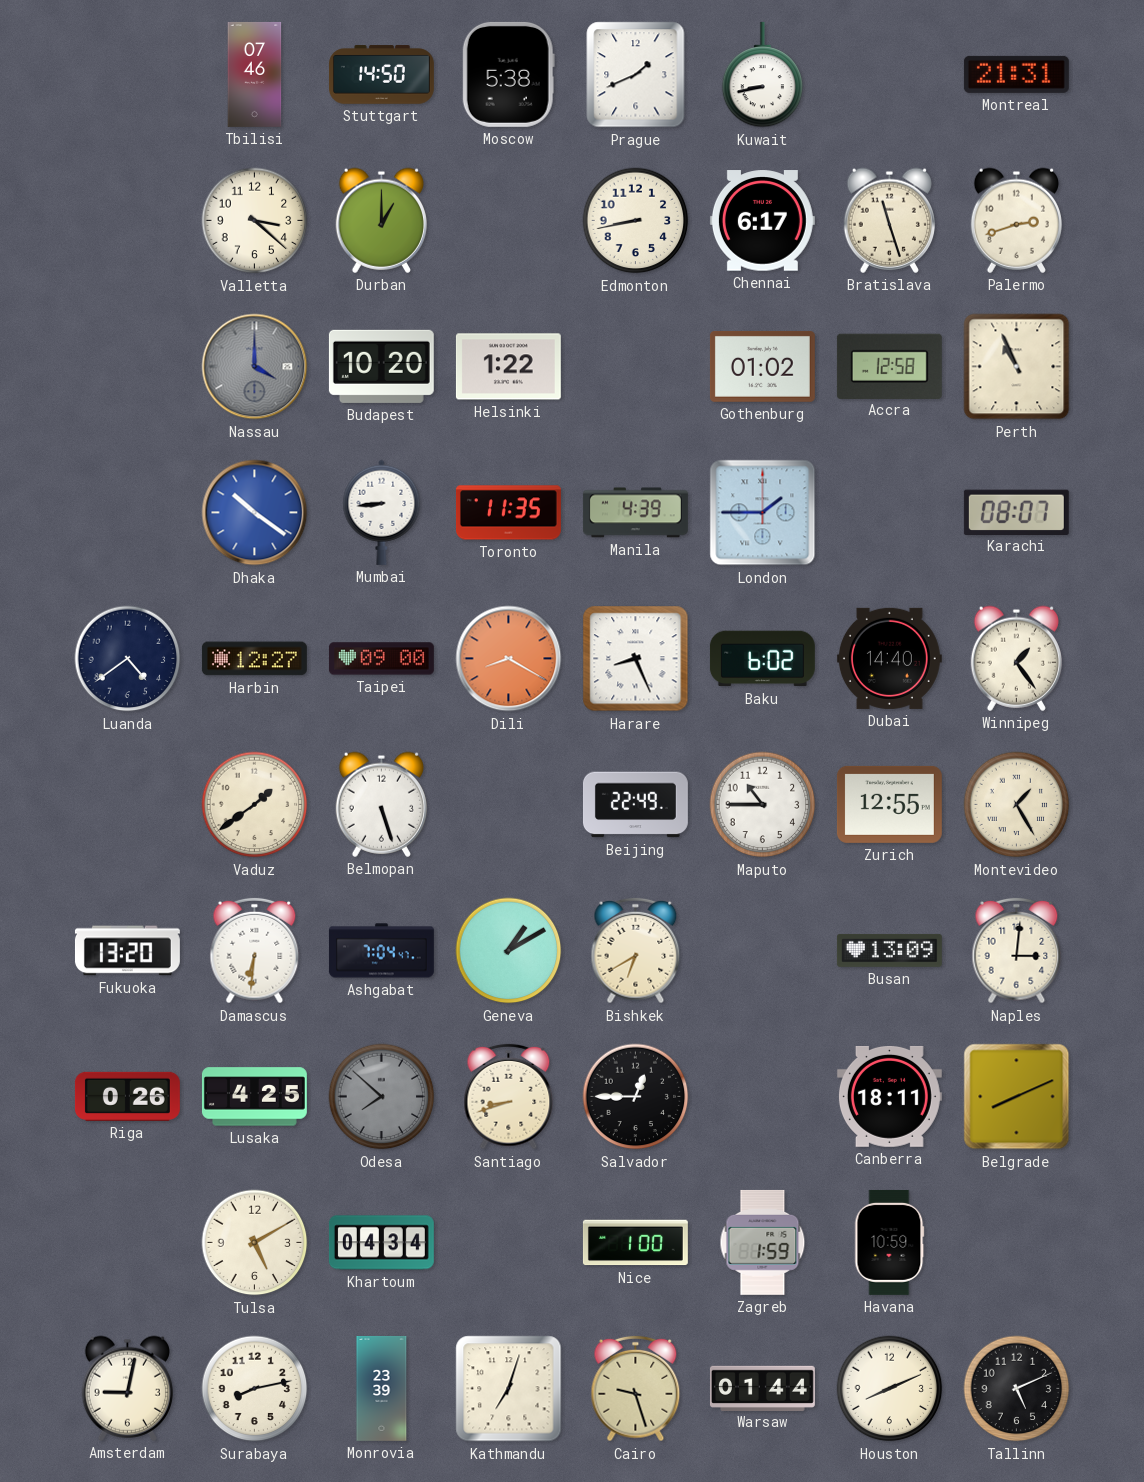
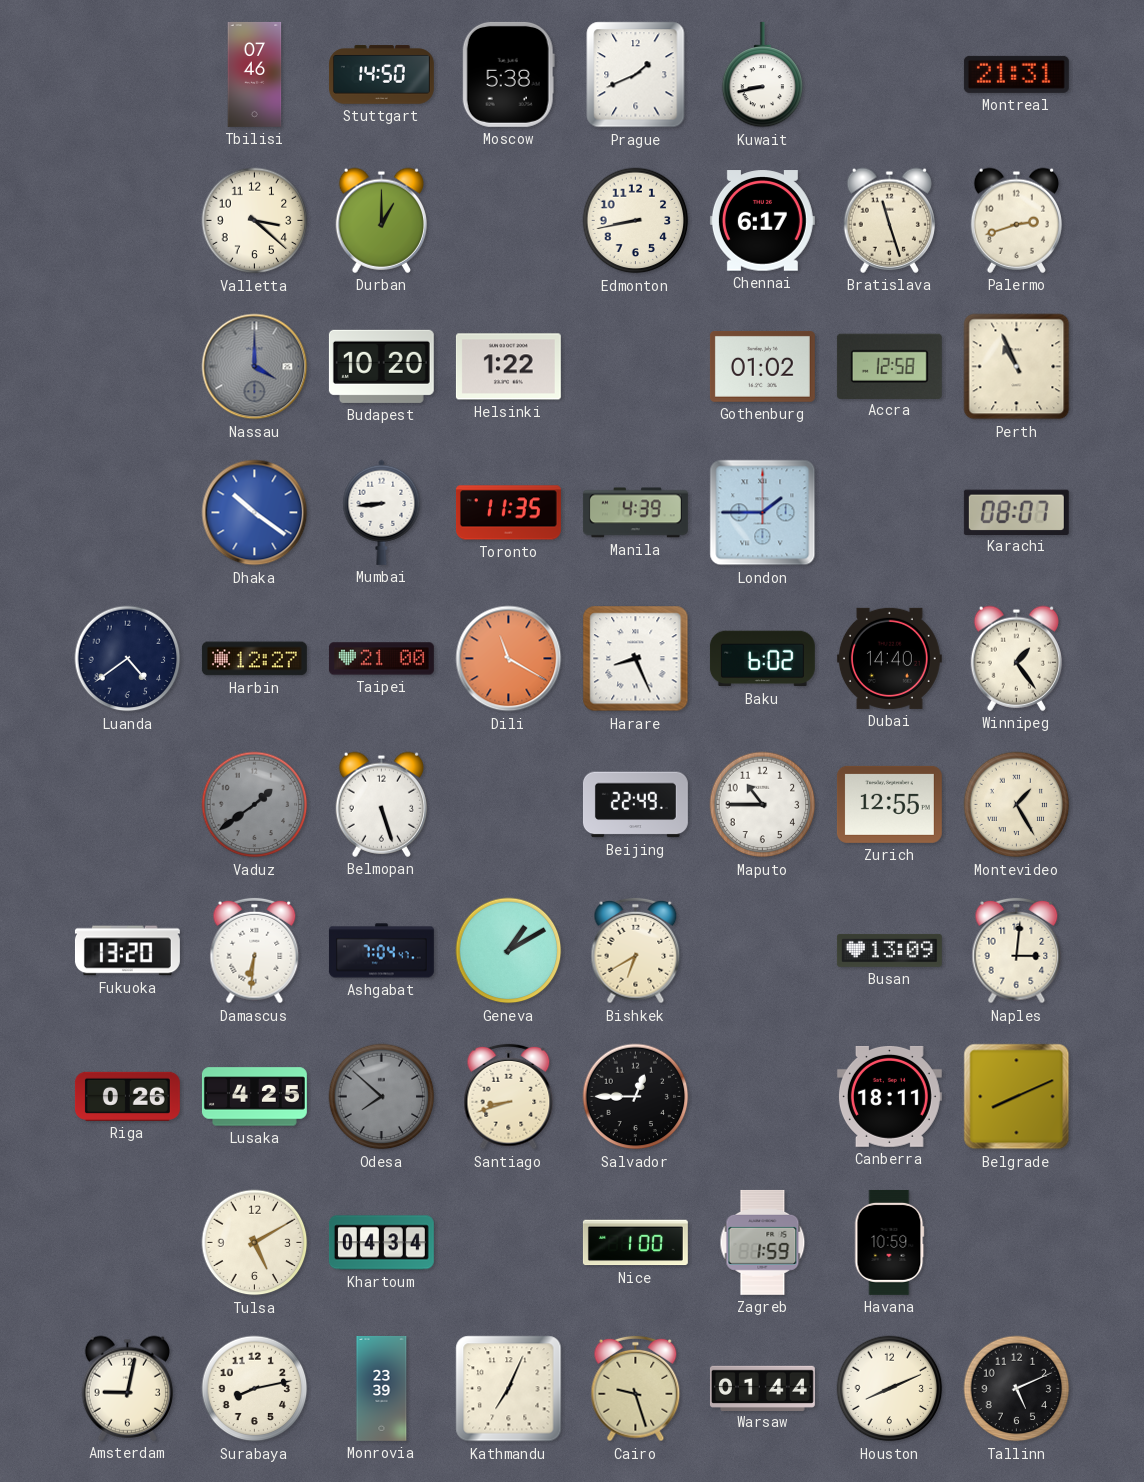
Taipei: 09:00 -> 21:00 (381, 659)
Dili: 8:20 -> 11:20 (509, 659)
Vaduz dial: cream -> grey (255, 805)
Kathmandu: 7:03 -> 7:04 (509, 1389)
